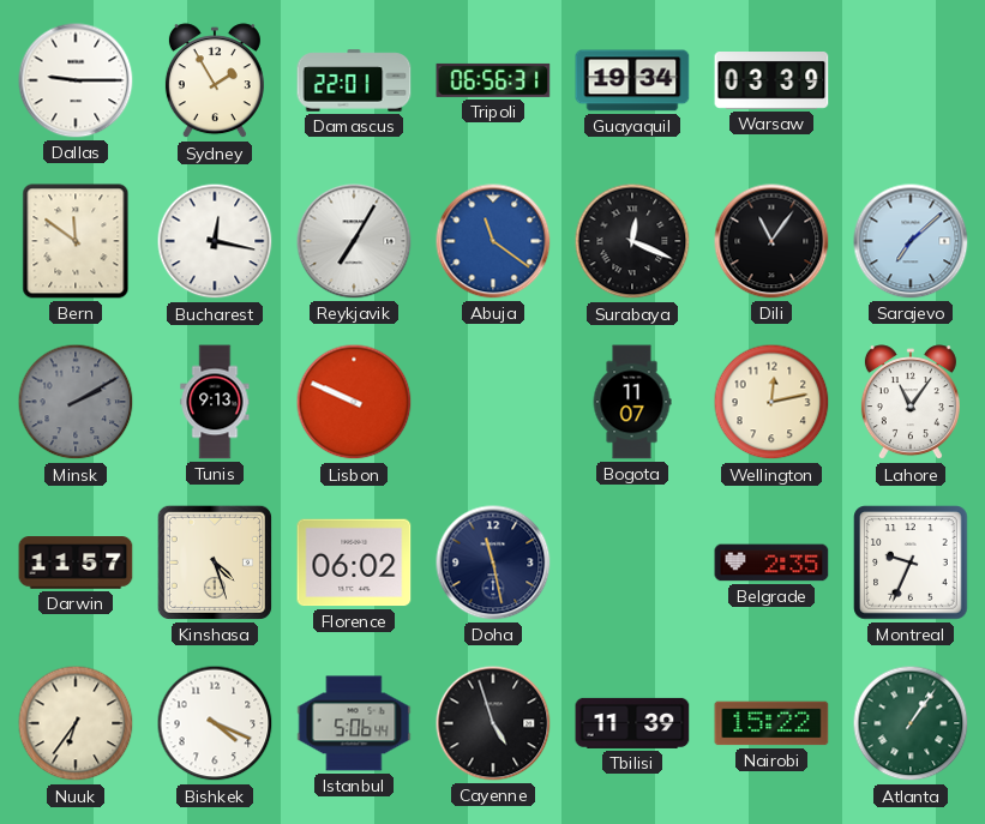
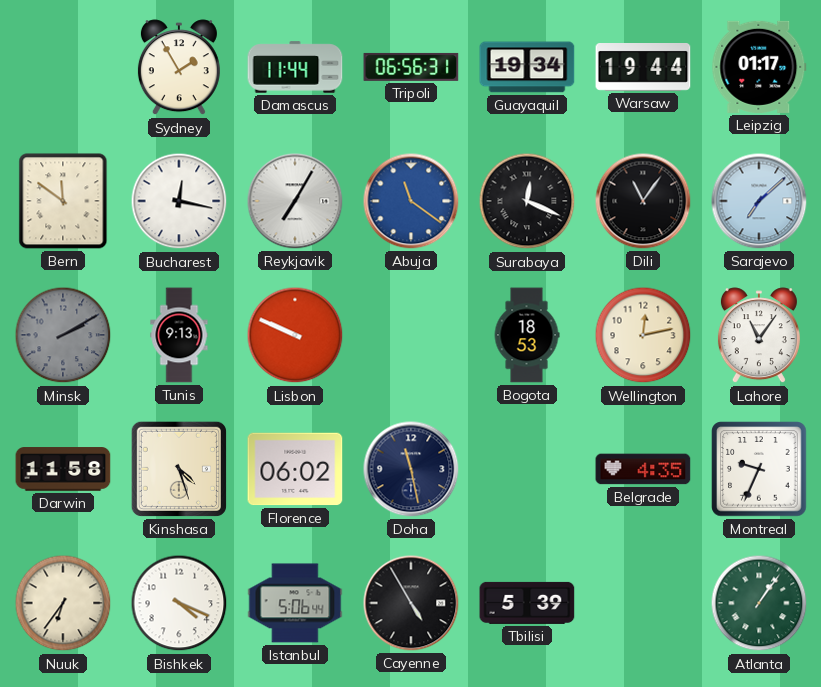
Dallas: 9:15 -> none (76, 80)
Damascus: 22:01 -> 11:44 (295, 67)
Warsaw: 03:39 -> 19:44 (643, 68)
Leipzig: none -> 01:17 (759, 67)
Bogota: 11:07 -> 18:53 (527, 335)
Darwin: 11:57 -> 11:58 (63, 469)
Belgrade: 2:35 -> 4:35 (643, 469)
Cayenne: 4:57 -> 4:55 (411, 603)
Tbilisi: 11:39 -> 5:39 (527, 603)
Nairobi: 15:22 -> none (771, 723)
